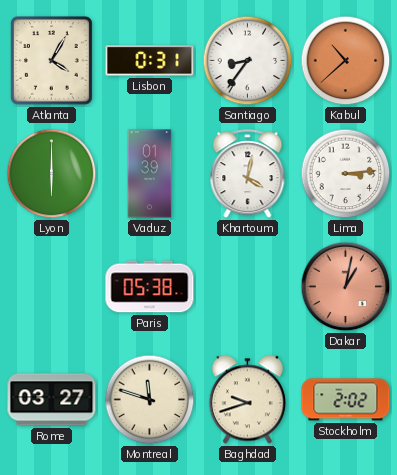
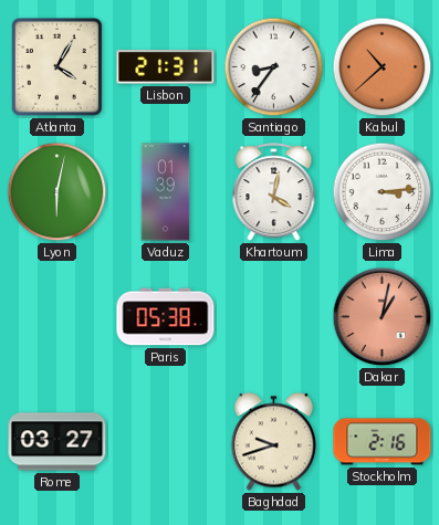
Lisbon: 0:31 -> 21:31 (166, 67)
Lyon: 6:00 -> 6:02 (58, 192)
Montreal: 11:48 -> none (150, 400)
Stockholm: 2:02 -> 2:16 (383, 442)
